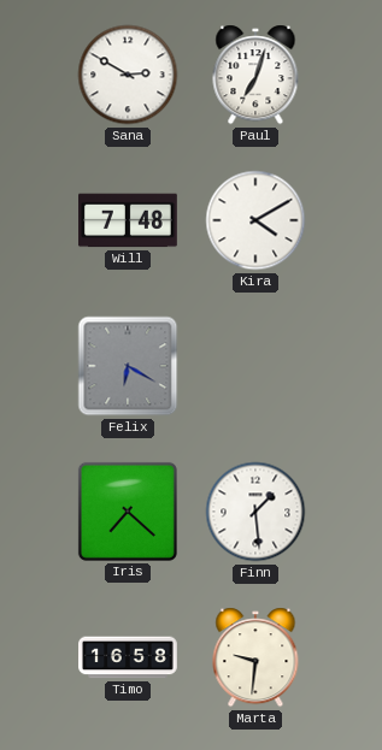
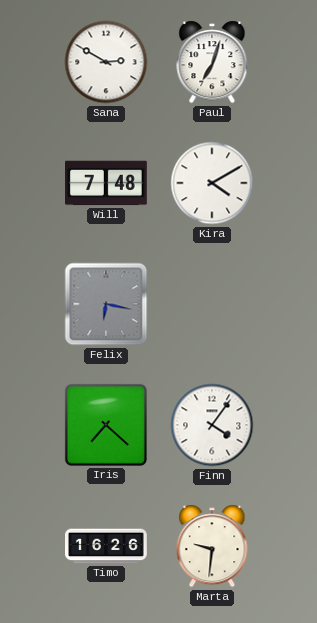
Felix: 6:20 -> 6:17 (106, 304)
Finn: 1:29 -> 4:06 (212, 425)
Timo: 16:58 -> 16:26 (107, 546)
